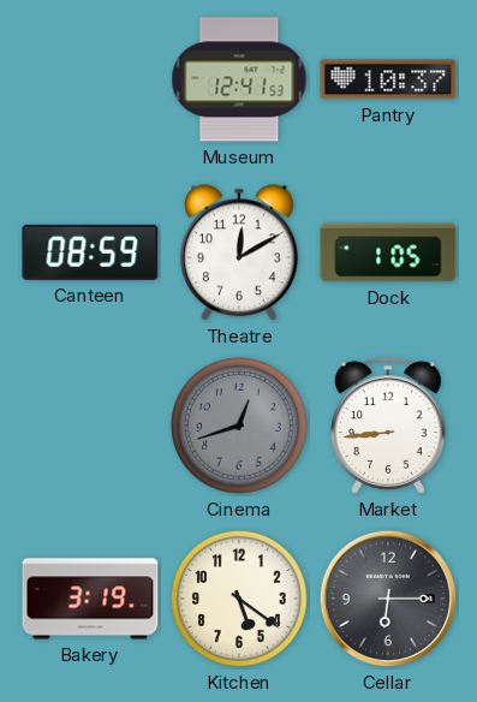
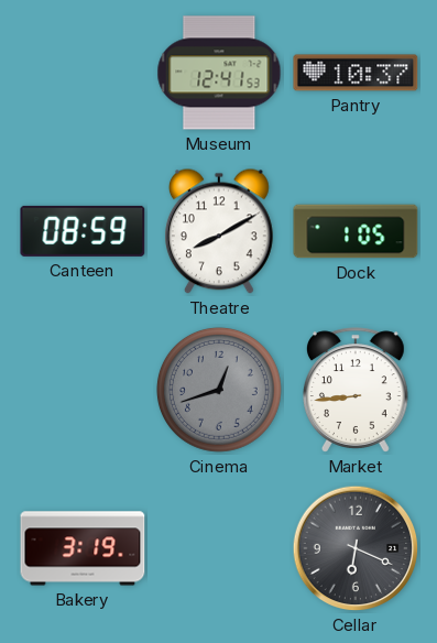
Theatre: 12:10 -> 8:10 (219, 231)
Kitchen: 5:21 -> none (239, 599)
Cellar: 6:15 -> 6:19 (356, 548)
